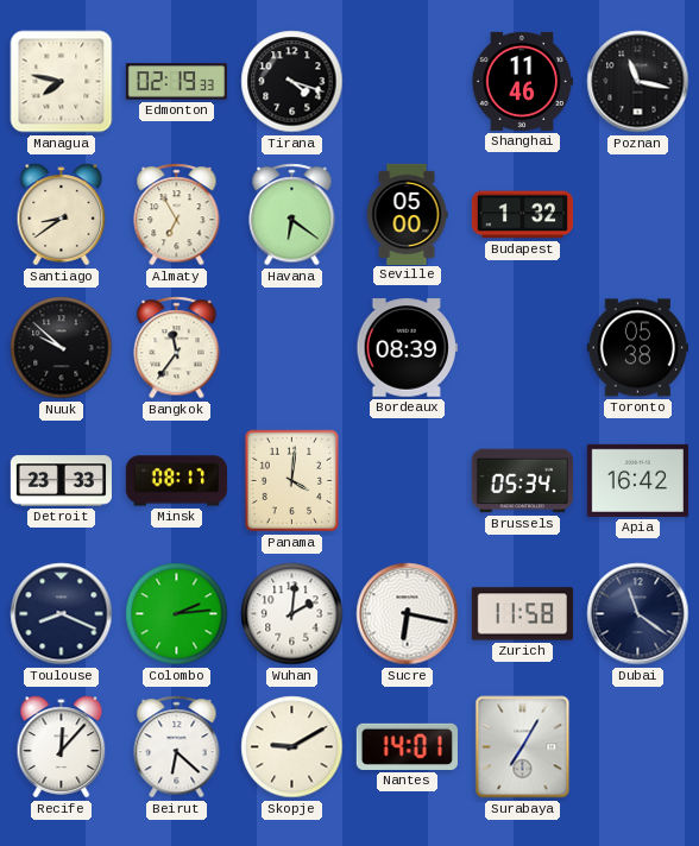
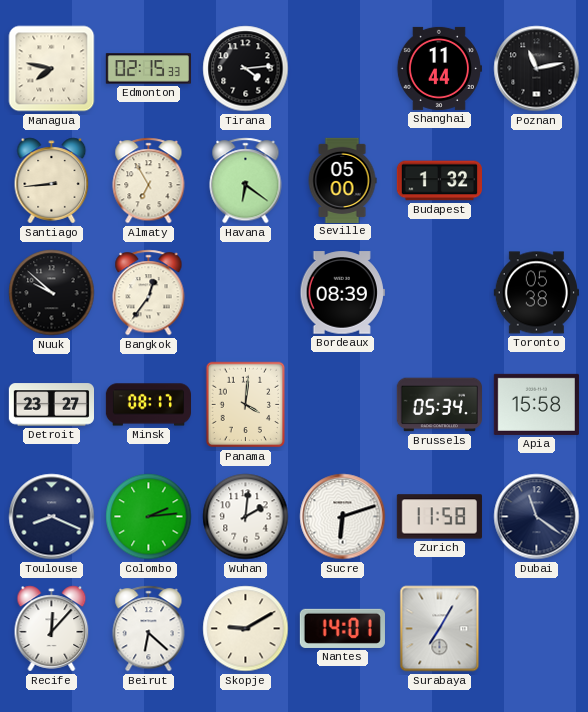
Edmonton: 02:19 -> 02:15 (148, 69)
Tirana: 4:18 -> 4:14 (246, 69)
Shanghai: 11:46 -> 11:44 (439, 68)
Poznan: 11:17 -> 11:13 (537, 69)
Santiago: 8:39 -> 8:44 (52, 181)
Bangkok: 11:36 -> 12:36 (149, 293)
Detroit: 23:33 -> 23:27 (51, 405)
Apia: 16:42 -> 15:58 (536, 404)
Sucre: 6:17 -> 6:12 (343, 517)
